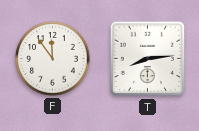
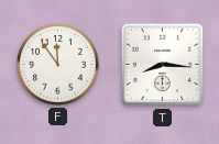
T: 8:14 -> 8:16 (163, 65)
